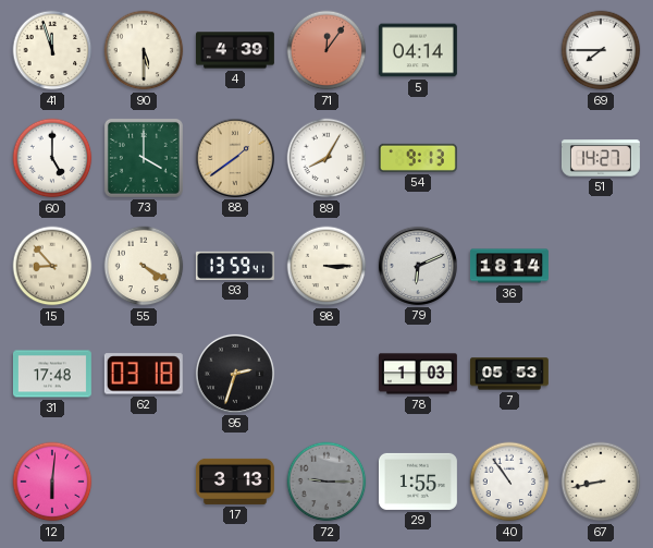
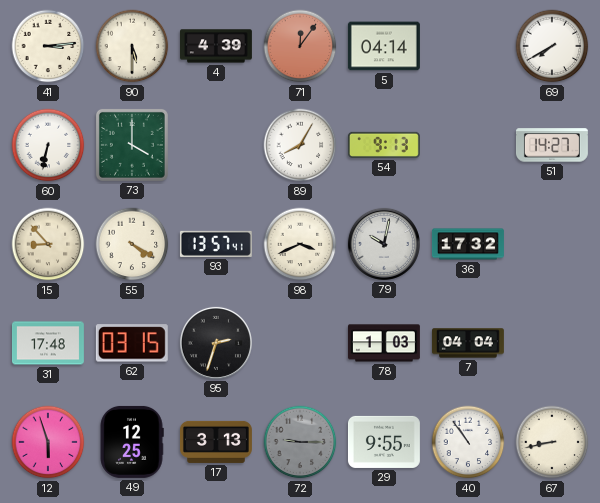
41: 11:57 -> 3:14 (48, 46)
69: 7:45 -> 7:40 (552, 46)
60: 5:00 -> 6:32 (48, 145)
88: 1:39 -> none (235, 158)
93: 13:59 -> 13:57 (216, 244)
98: 3:15 -> 3:41 (300, 244)
79: 6:11 -> 10:02 (384, 244)
36: 18:14 -> 17:32 (468, 244)
62: 03:18 -> 03:15 (132, 343)
7: 05:53 -> 04:04 (468, 343)
12: 6:01 -> 5:57 (48, 442)
49: none -> 12:25 (132, 442)
29: 1:55 -> 9:55 (384, 442)
